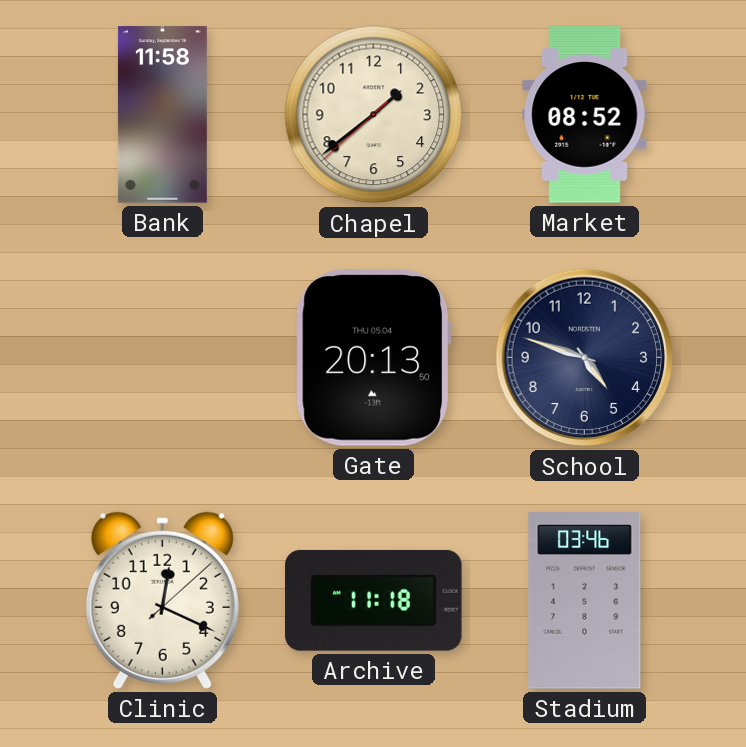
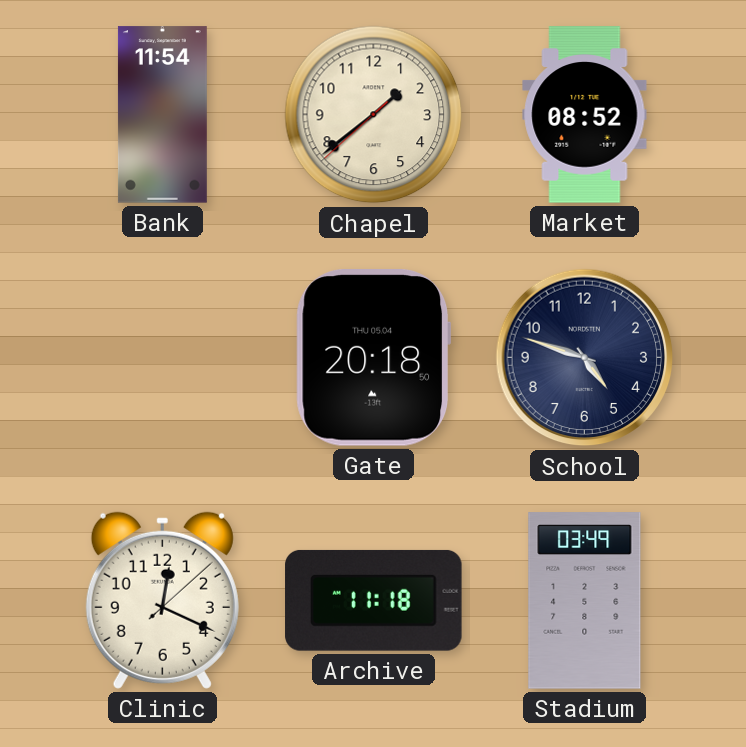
Bank: 11:58 -> 11:54 (162, 115)
Gate: 20:13 -> 20:18 (373, 358)
Stadium: 03:46 -> 03:49 (585, 601)
